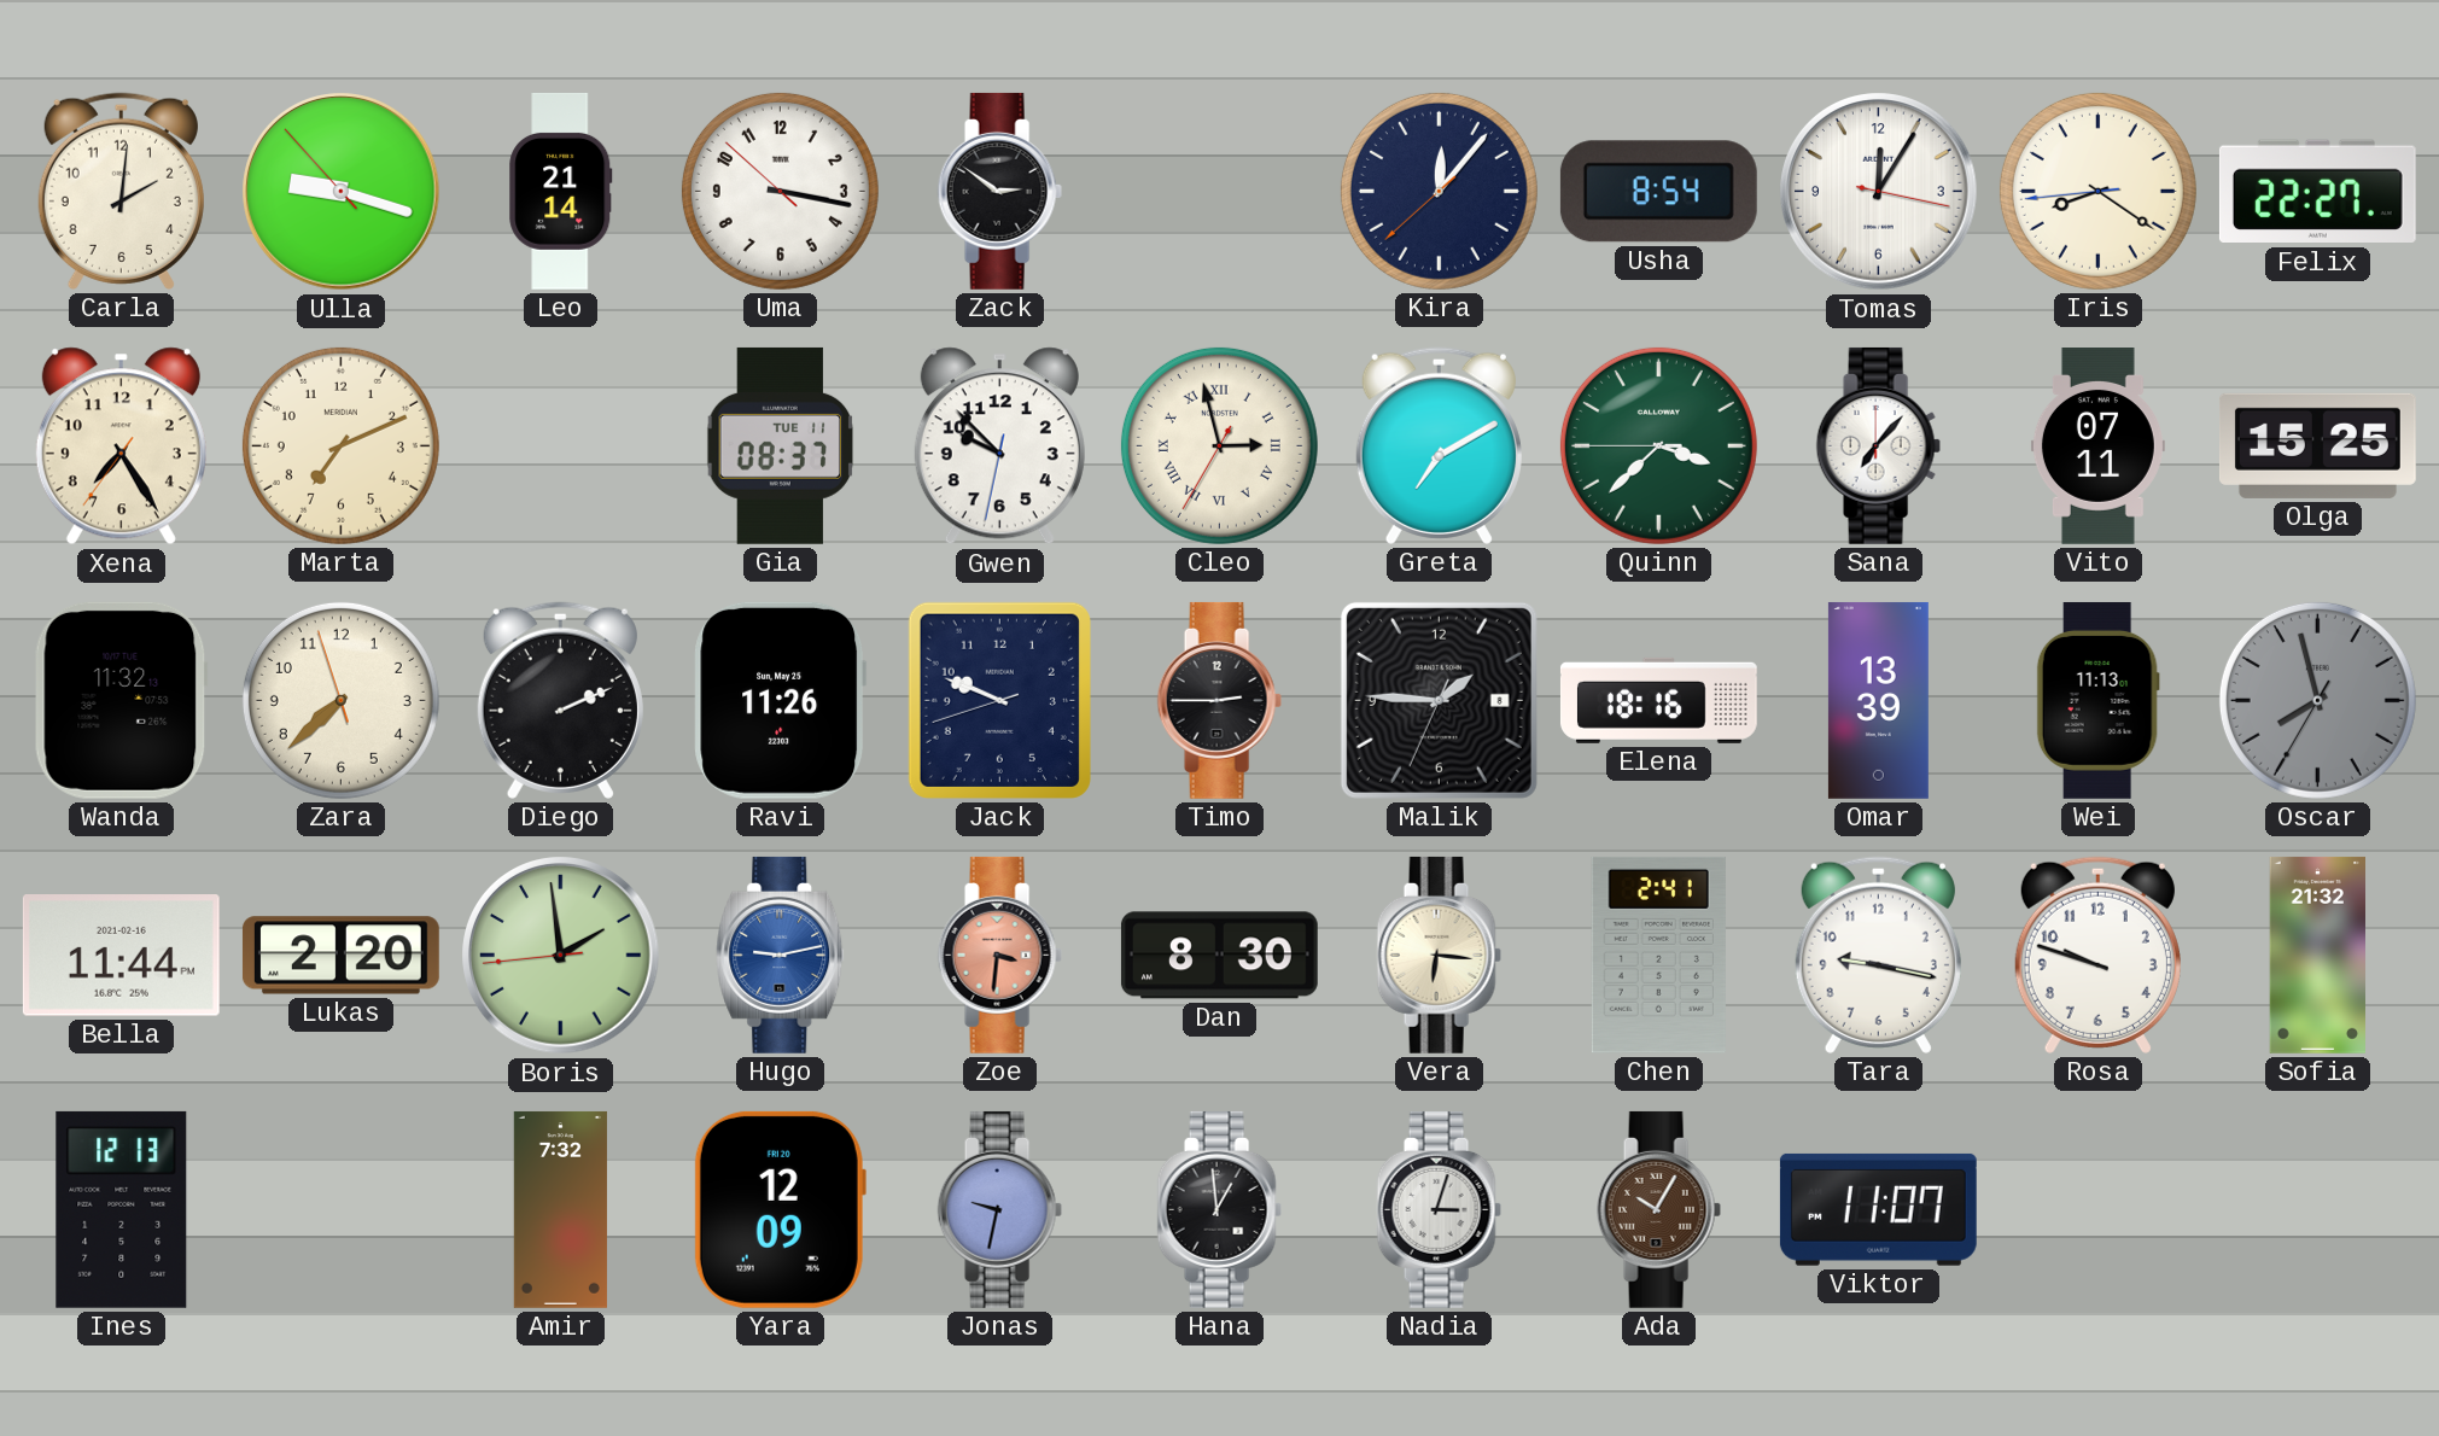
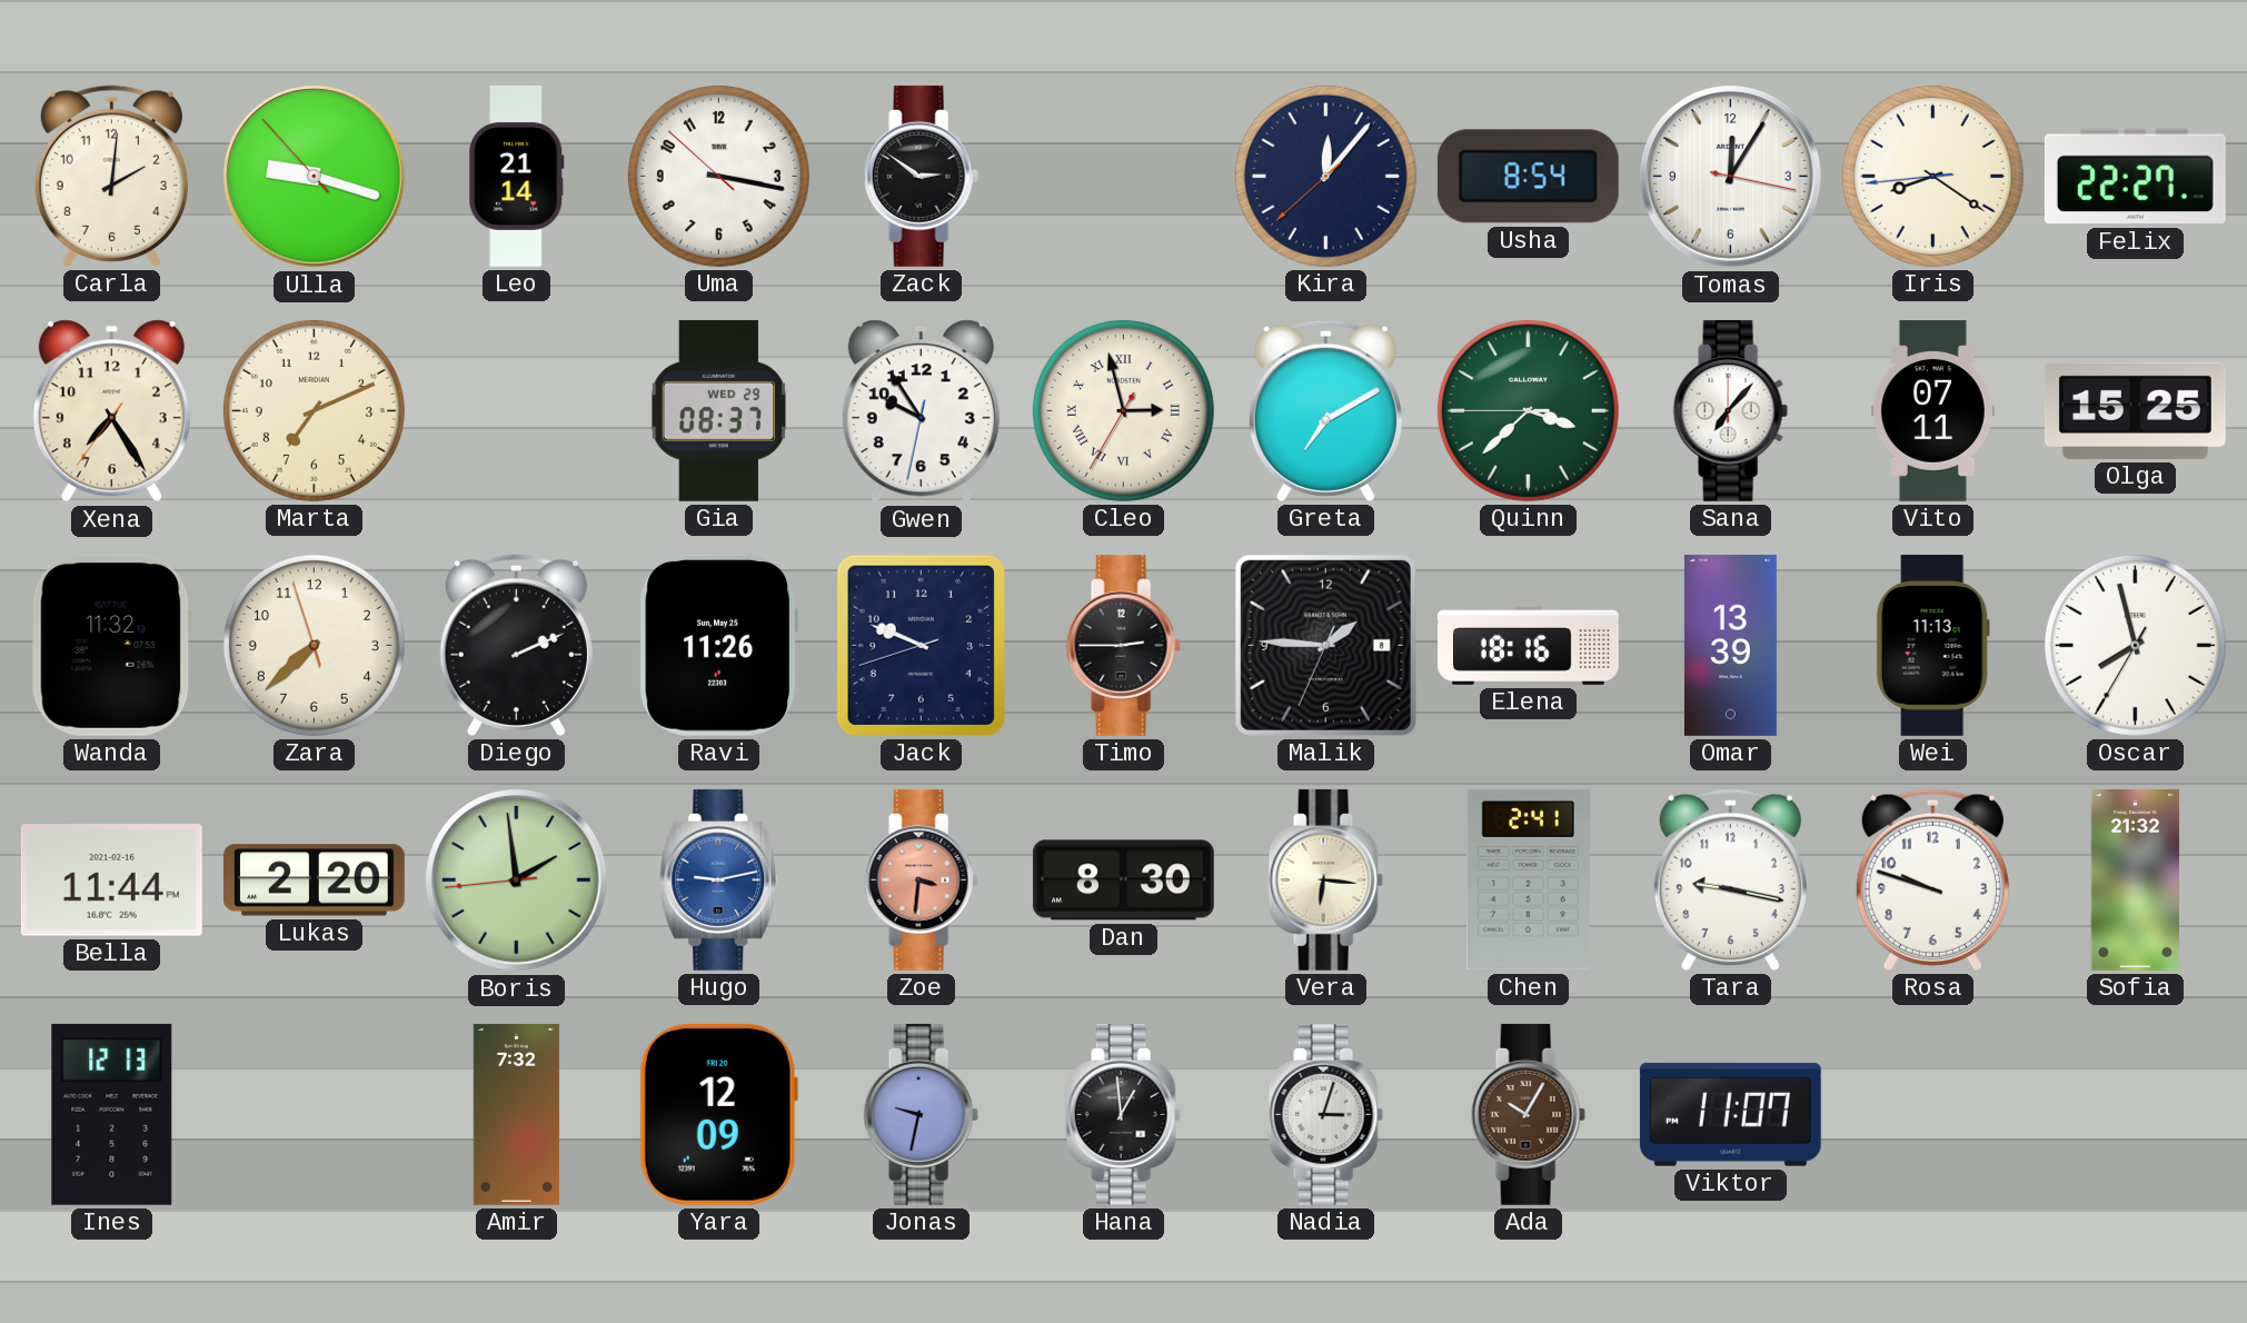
Gia date: TUE 11 -> WED 29 (719, 410)
Gwen: 9:52 -> 9:54 (921, 411)
Oscar dial: grey -> white (2135, 645)
